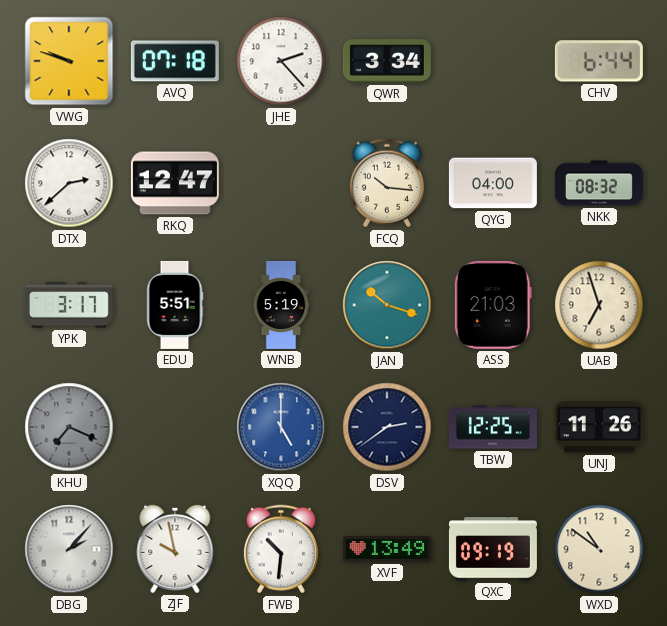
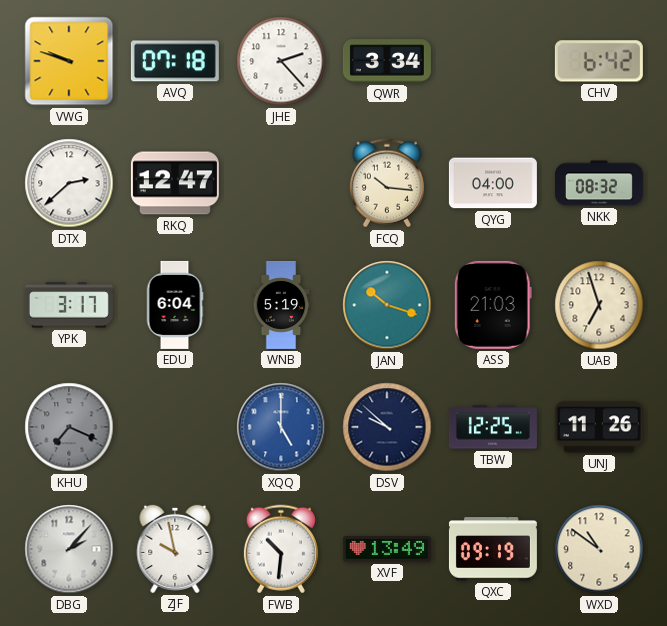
CHV: 6:44 -> 6:42 (599, 61)
EDU: 5:51 -> 6:04 (175, 305)
DSV: 2:39 -> 9:52 (387, 427)
